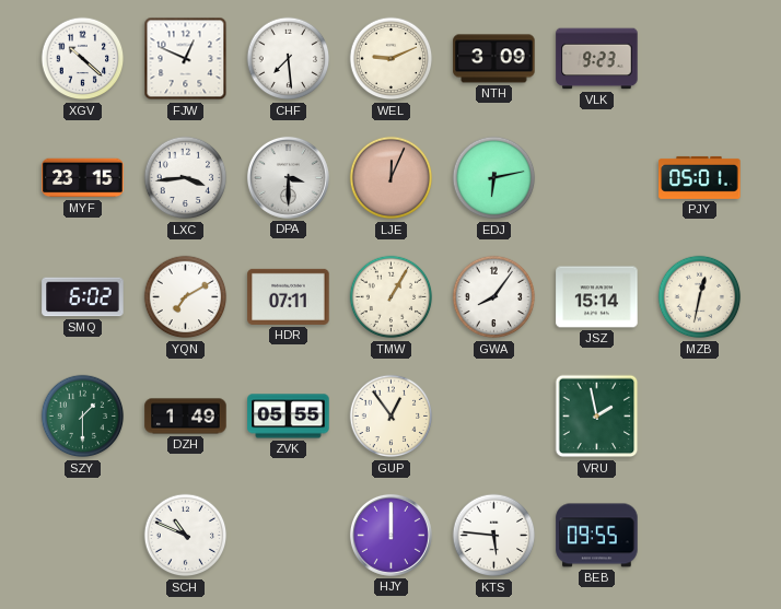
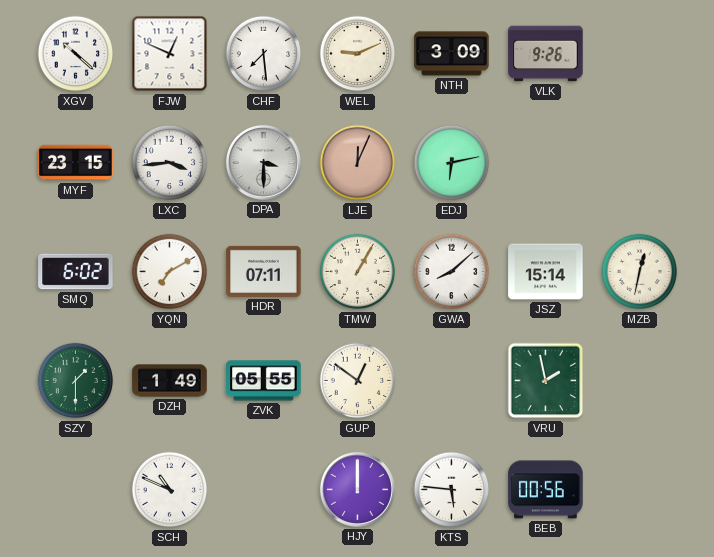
VLK: 9:23 -> 9:26 (546, 54)
PJY: 05:01 -> none (700, 177)
GWA: 8:06 -> 8:08 (452, 272)
GUP: 12:54 -> 12:51 (358, 381)
BEB: 09:55 -> 00:56 (546, 490)
